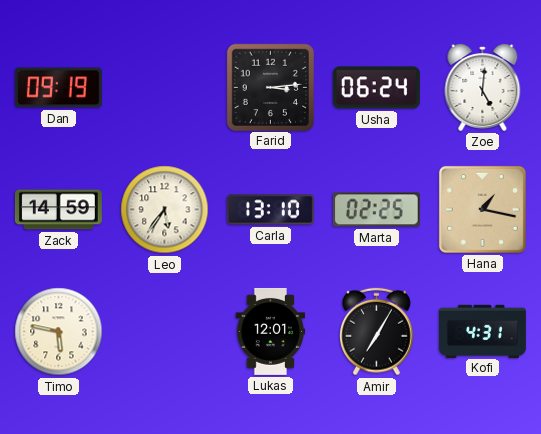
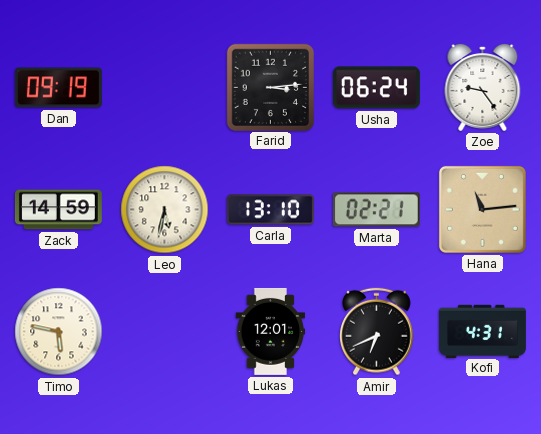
Zoe: 5:01 -> 9:24 (483, 87)
Leo: 5:36 -> 5:32 (165, 210)
Marta: 02:25 -> 02:21 (376, 210)
Hana: 1:17 -> 11:14 (482, 209)
Amir: 7:05 -> 6:41 (377, 332)
